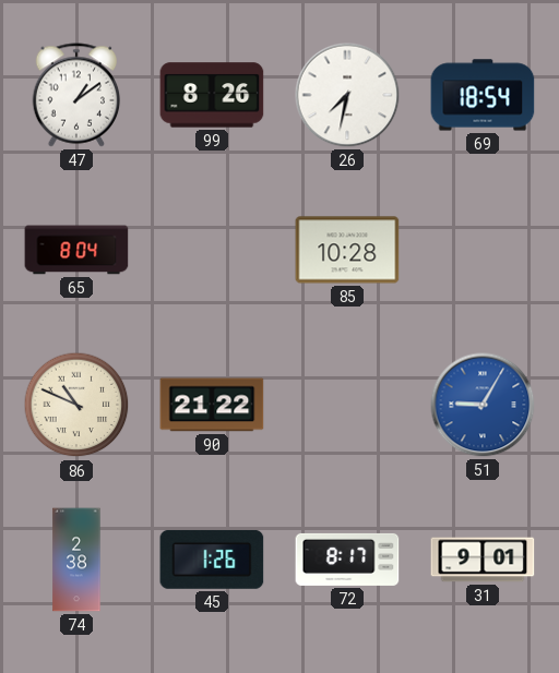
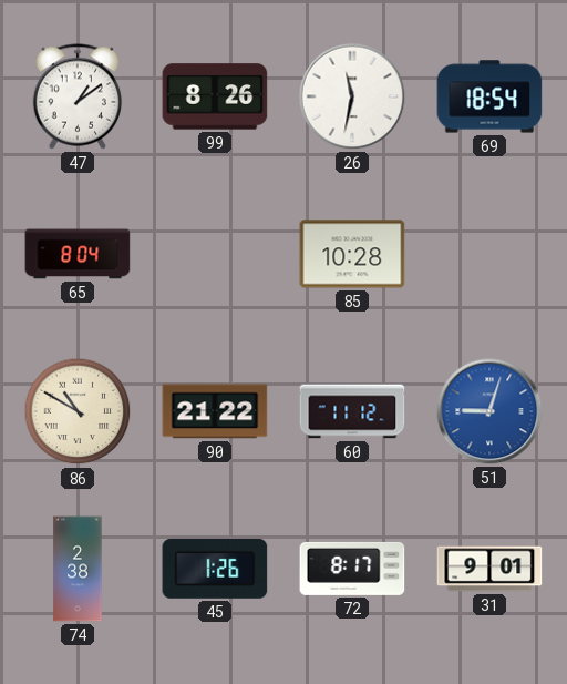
26: 7:32 -> 11:32 (352, 96)
86: 10:49 -> 10:50 (78, 411)
60: none -> 11:12 (352, 411)
51: 9:05 -> 9:03 (489, 411)
